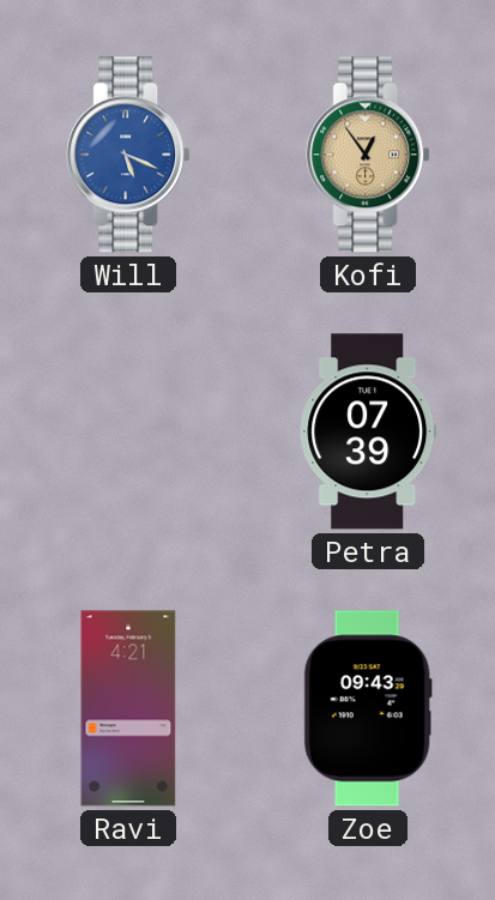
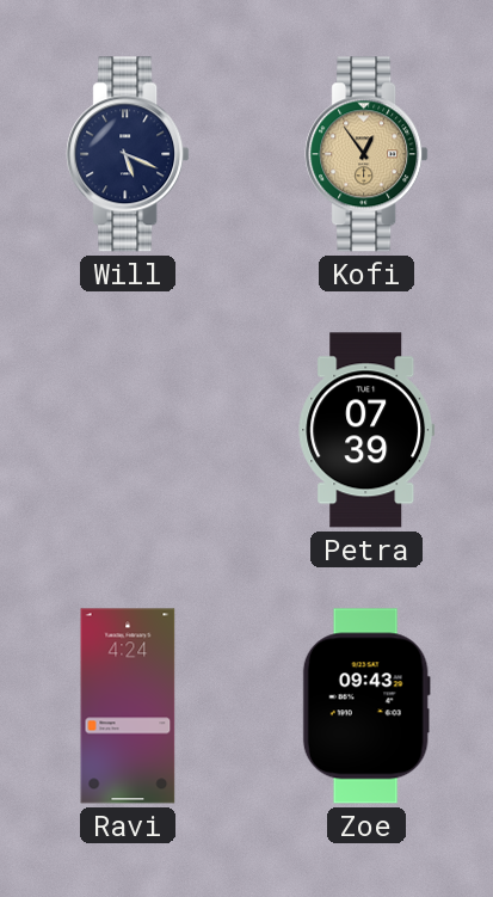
Will dial: blue -> navy (128, 154)
Ravi: 4:21 -> 4:24 (128, 706)
